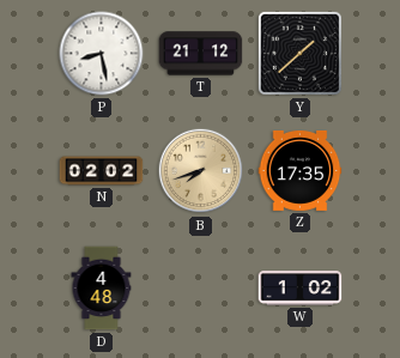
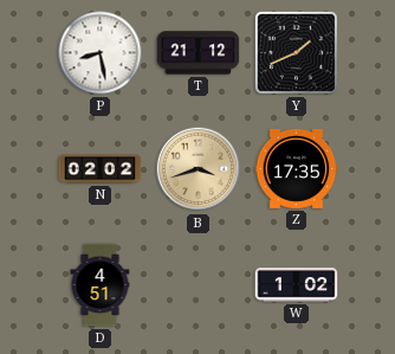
Y: 1:38 -> 1:41 (296, 52)
B: 7:42 -> 3:42 (199, 169)
D: 4:48 -> 4:51 (101, 285)
